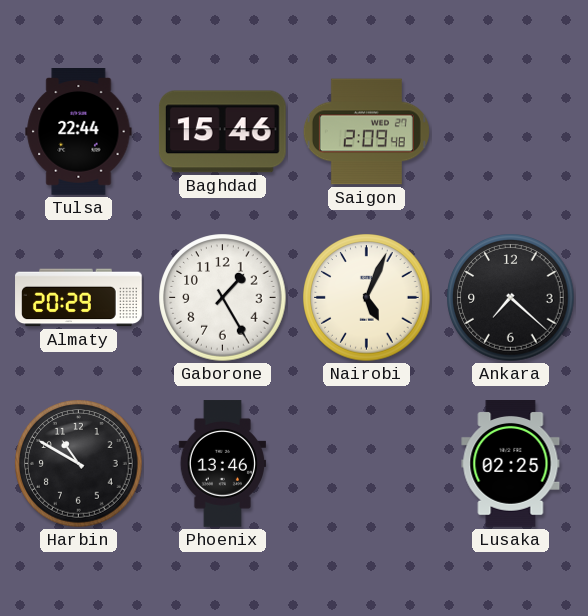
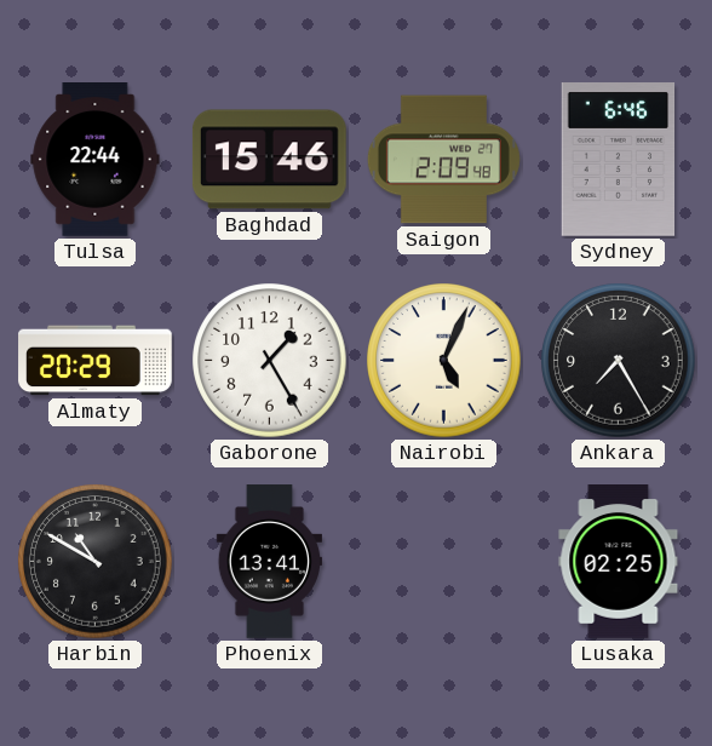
Sydney: none -> 6:46 (619, 160)
Ankara: 7:22 -> 7:25 (619, 361)
Phoenix: 13:46 -> 13:41 (269, 562)
